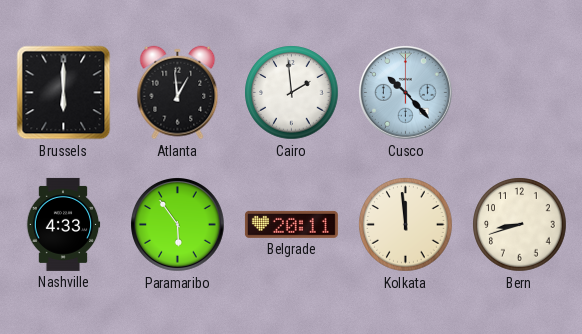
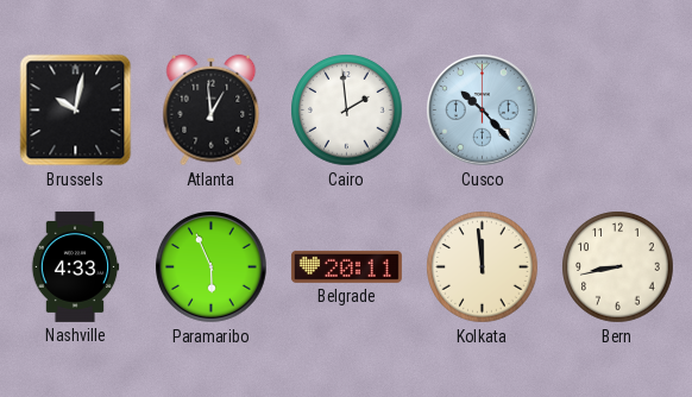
Brussels: 6:00 -> 10:02 (76, 111)
Paramaribo: 5:54 -> 5:56 (212, 267)
Bern: 8:42 -> 8:43 (618, 267)
